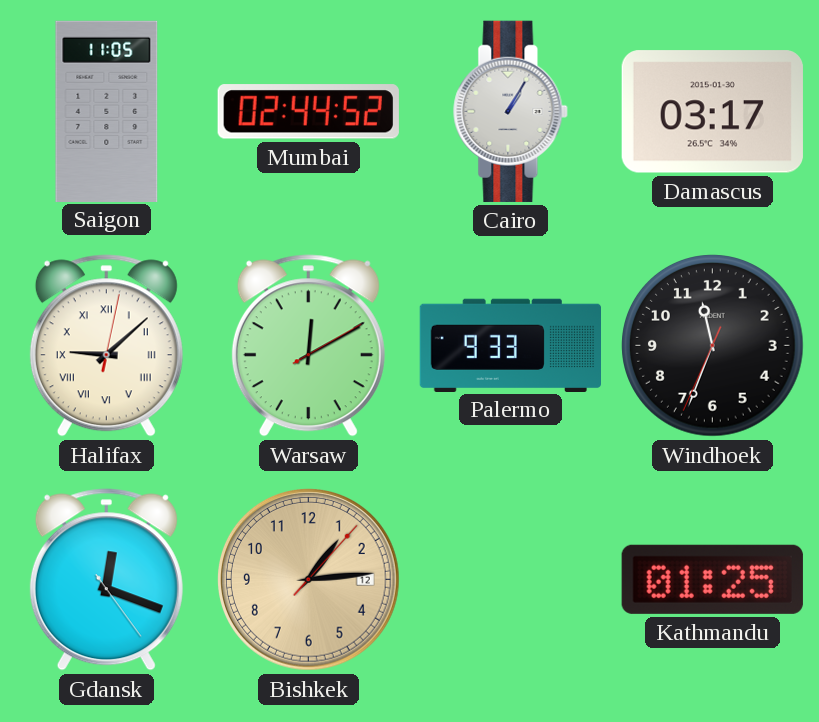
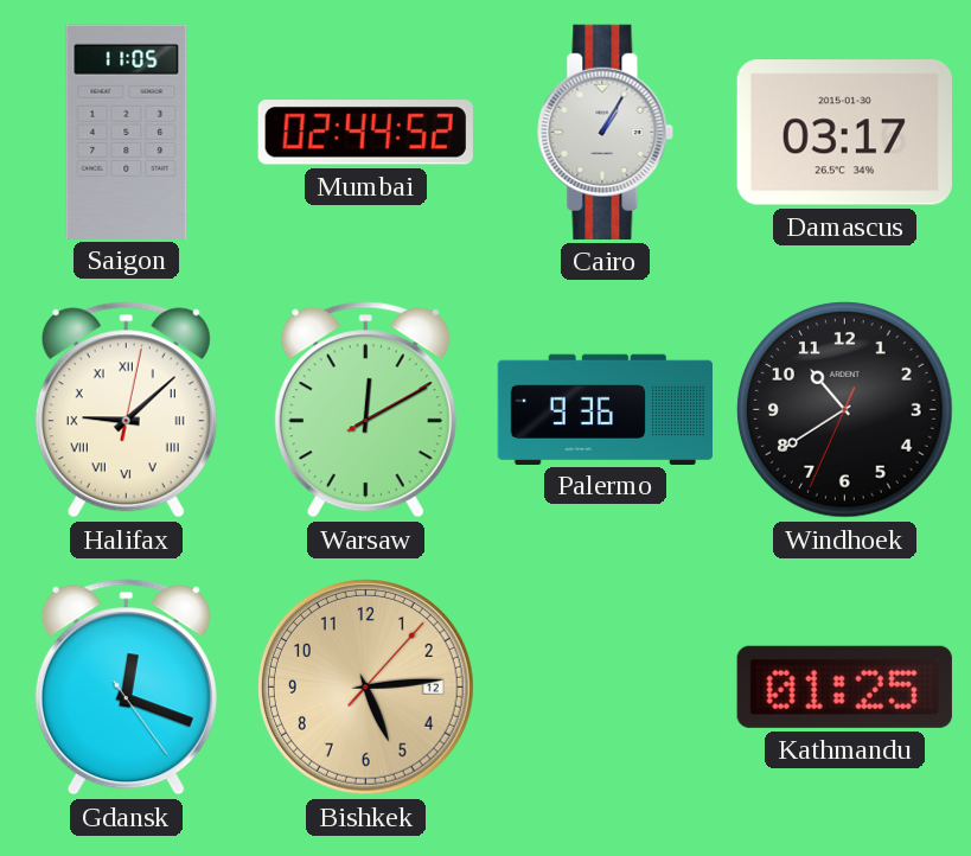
Palermo: 9:33 -> 9:36 (605, 409)
Windhoek: 11:33 -> 10:39 (845, 410)
Bishkek: 1:14 -> 5:14 (365, 686)
